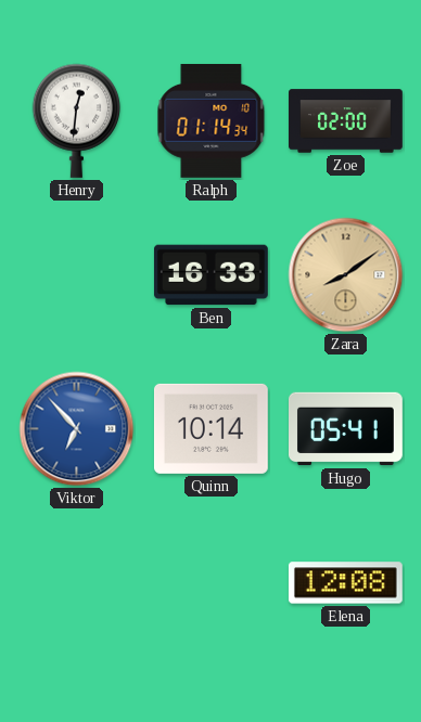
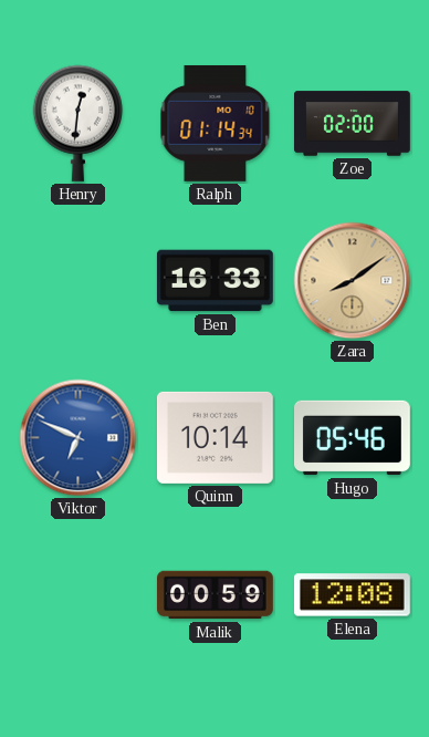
Viktor: 6:53 -> 6:49 (79, 438)
Hugo: 05:41 -> 05:46 (353, 438)
Malik: none -> 00:59 (216, 595)
